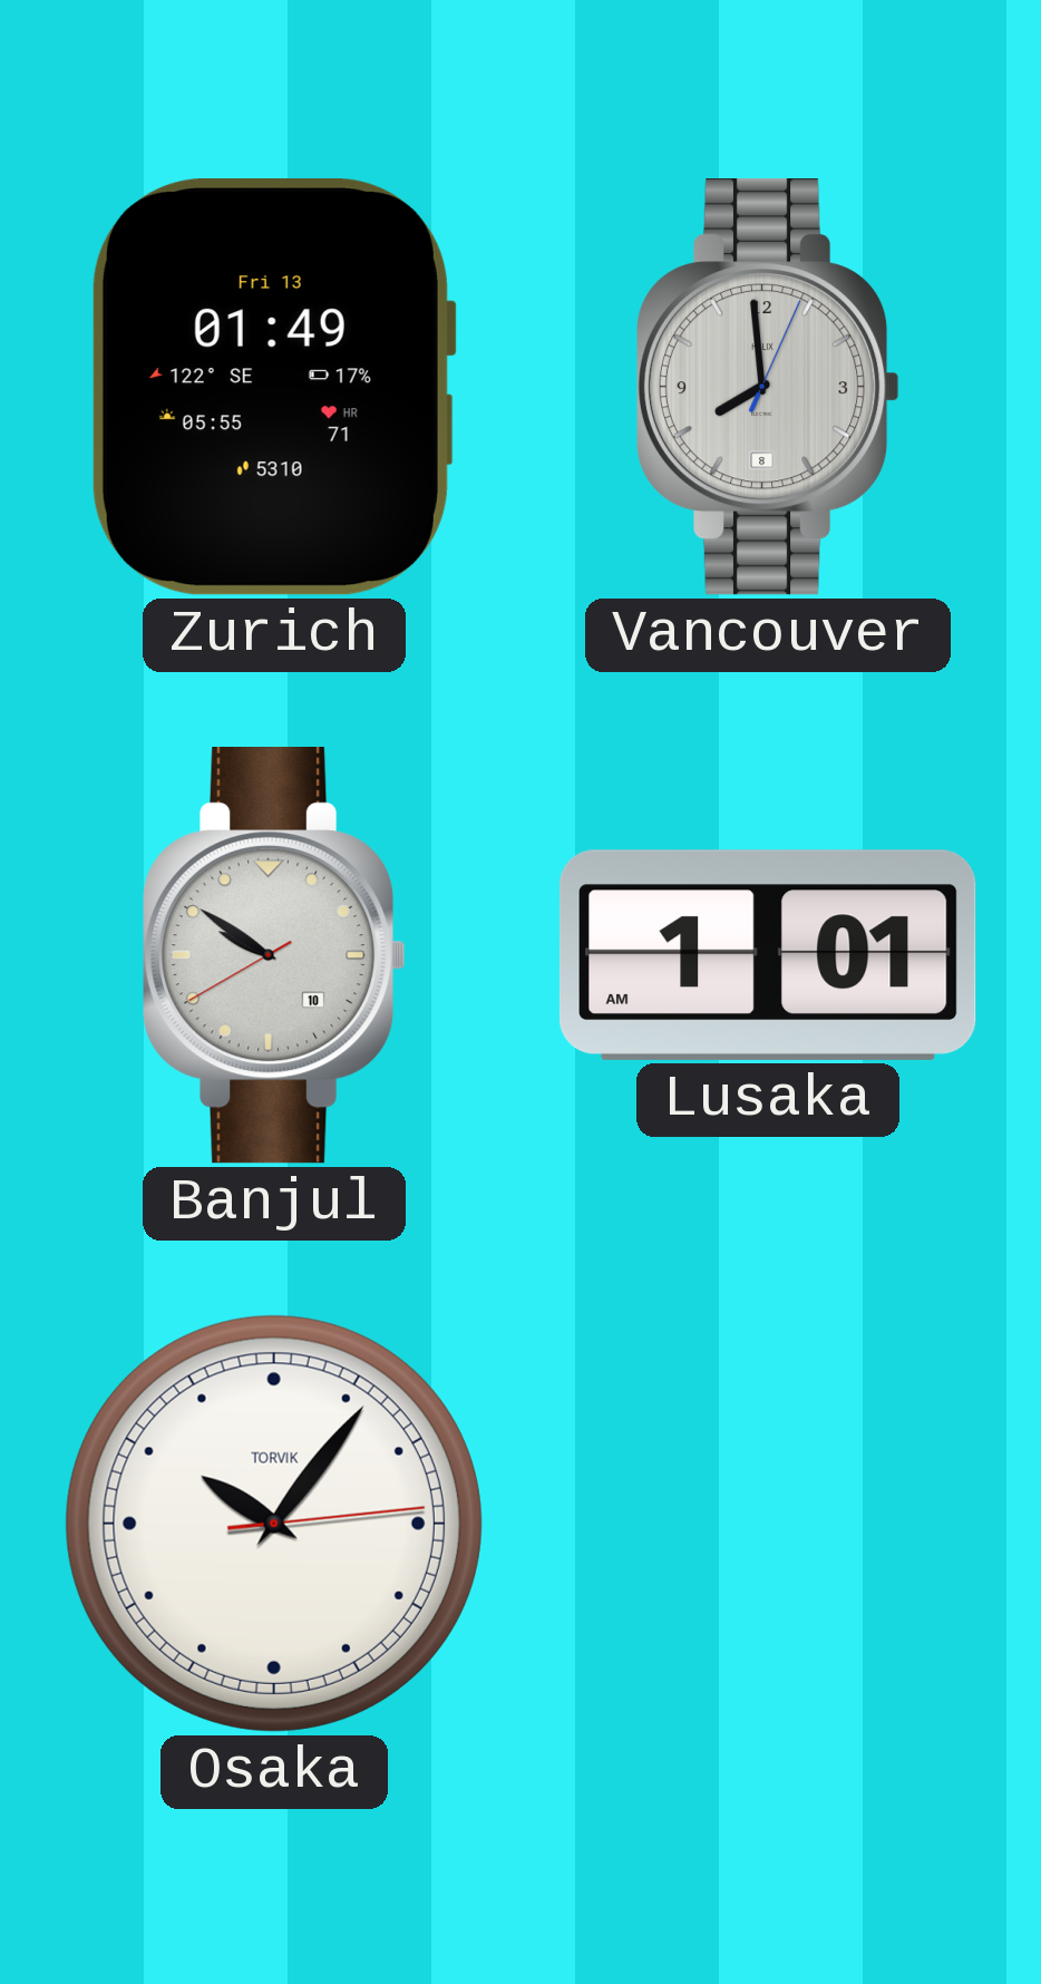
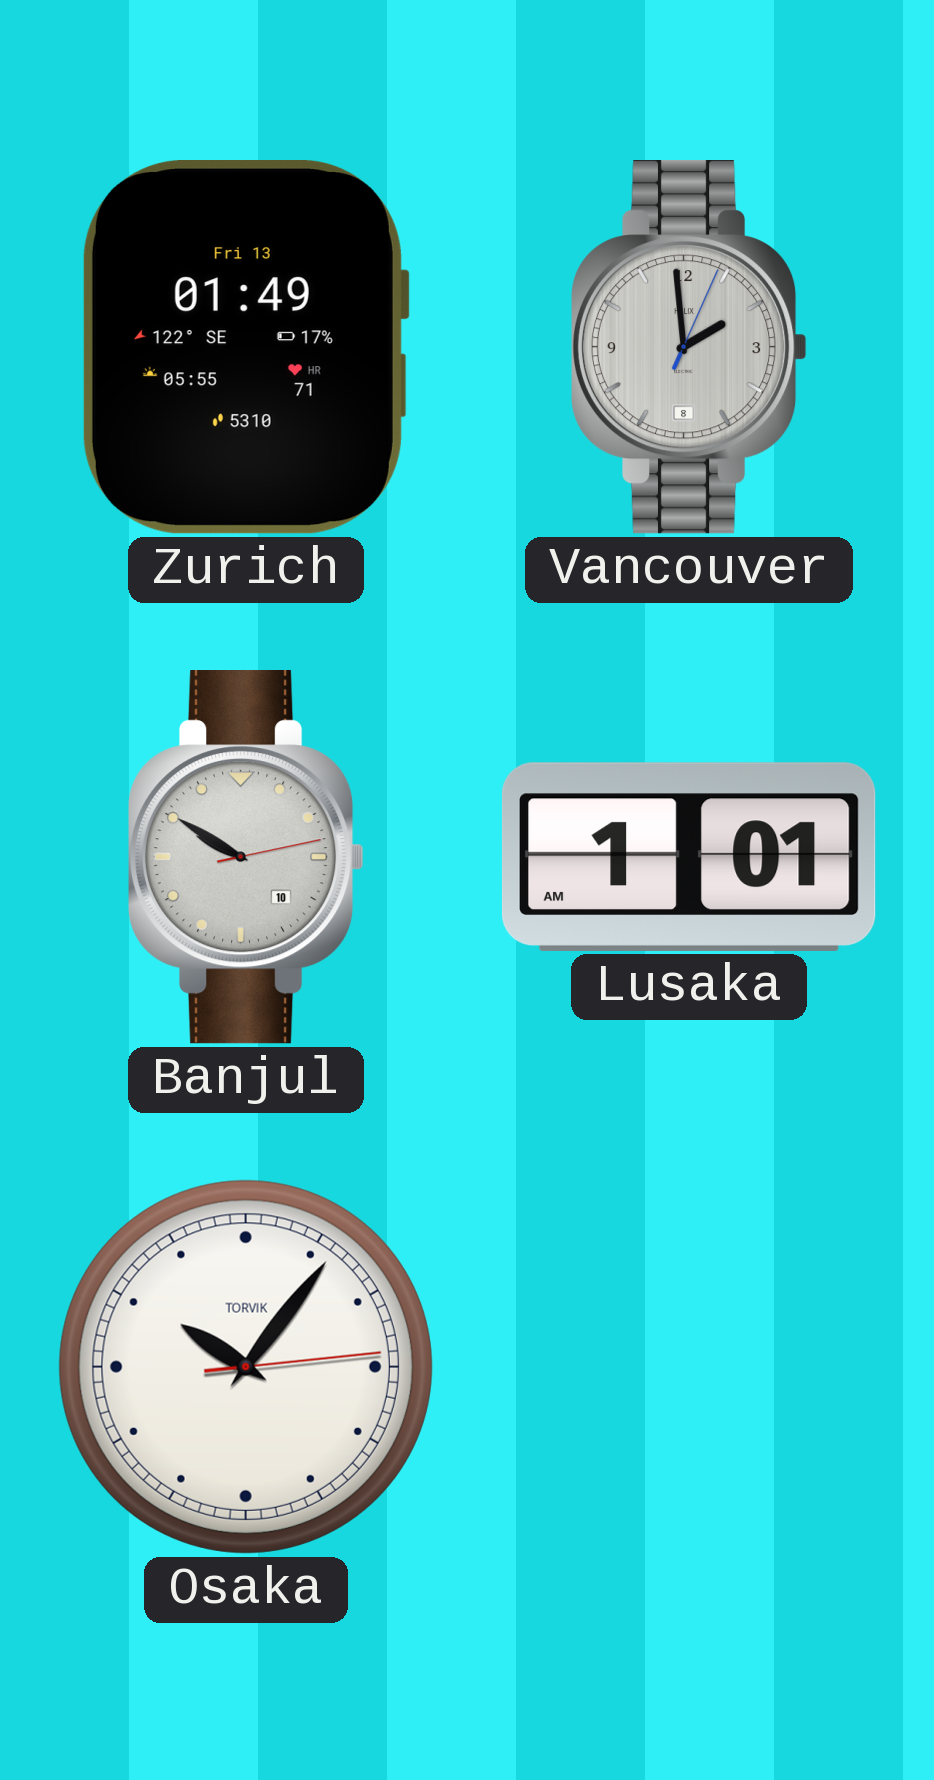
Vancouver: 7:59 -> 1:59 (689, 348)
Banjul: 9:50:40 -> 9:50:13 (246, 858)
